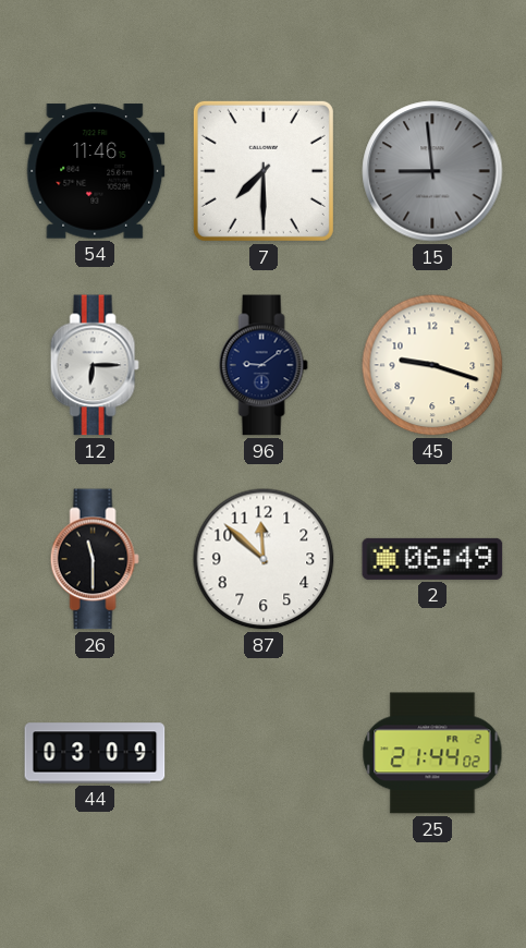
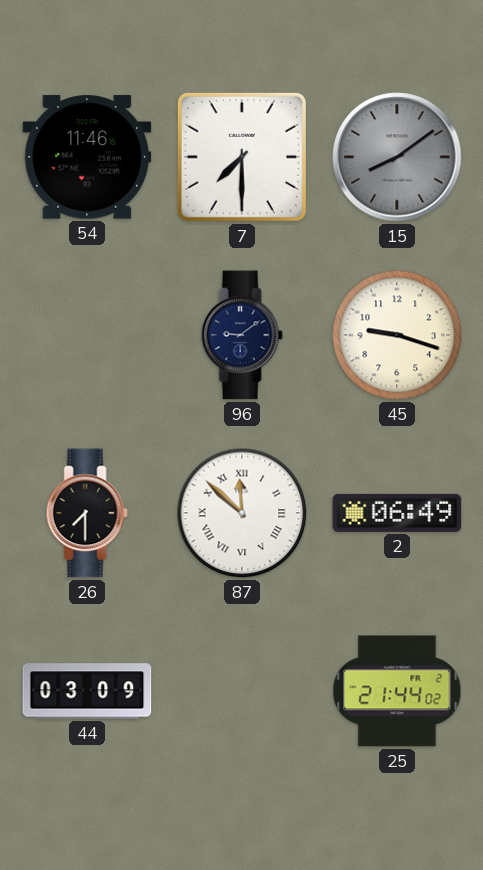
15: 8:59 -> 8:09 (397, 157)
12: 6:15 -> none (95, 365)
26: 11:30 -> 7:30 (87, 513)
87 numerals: Arabic -> Roman (242, 513)
